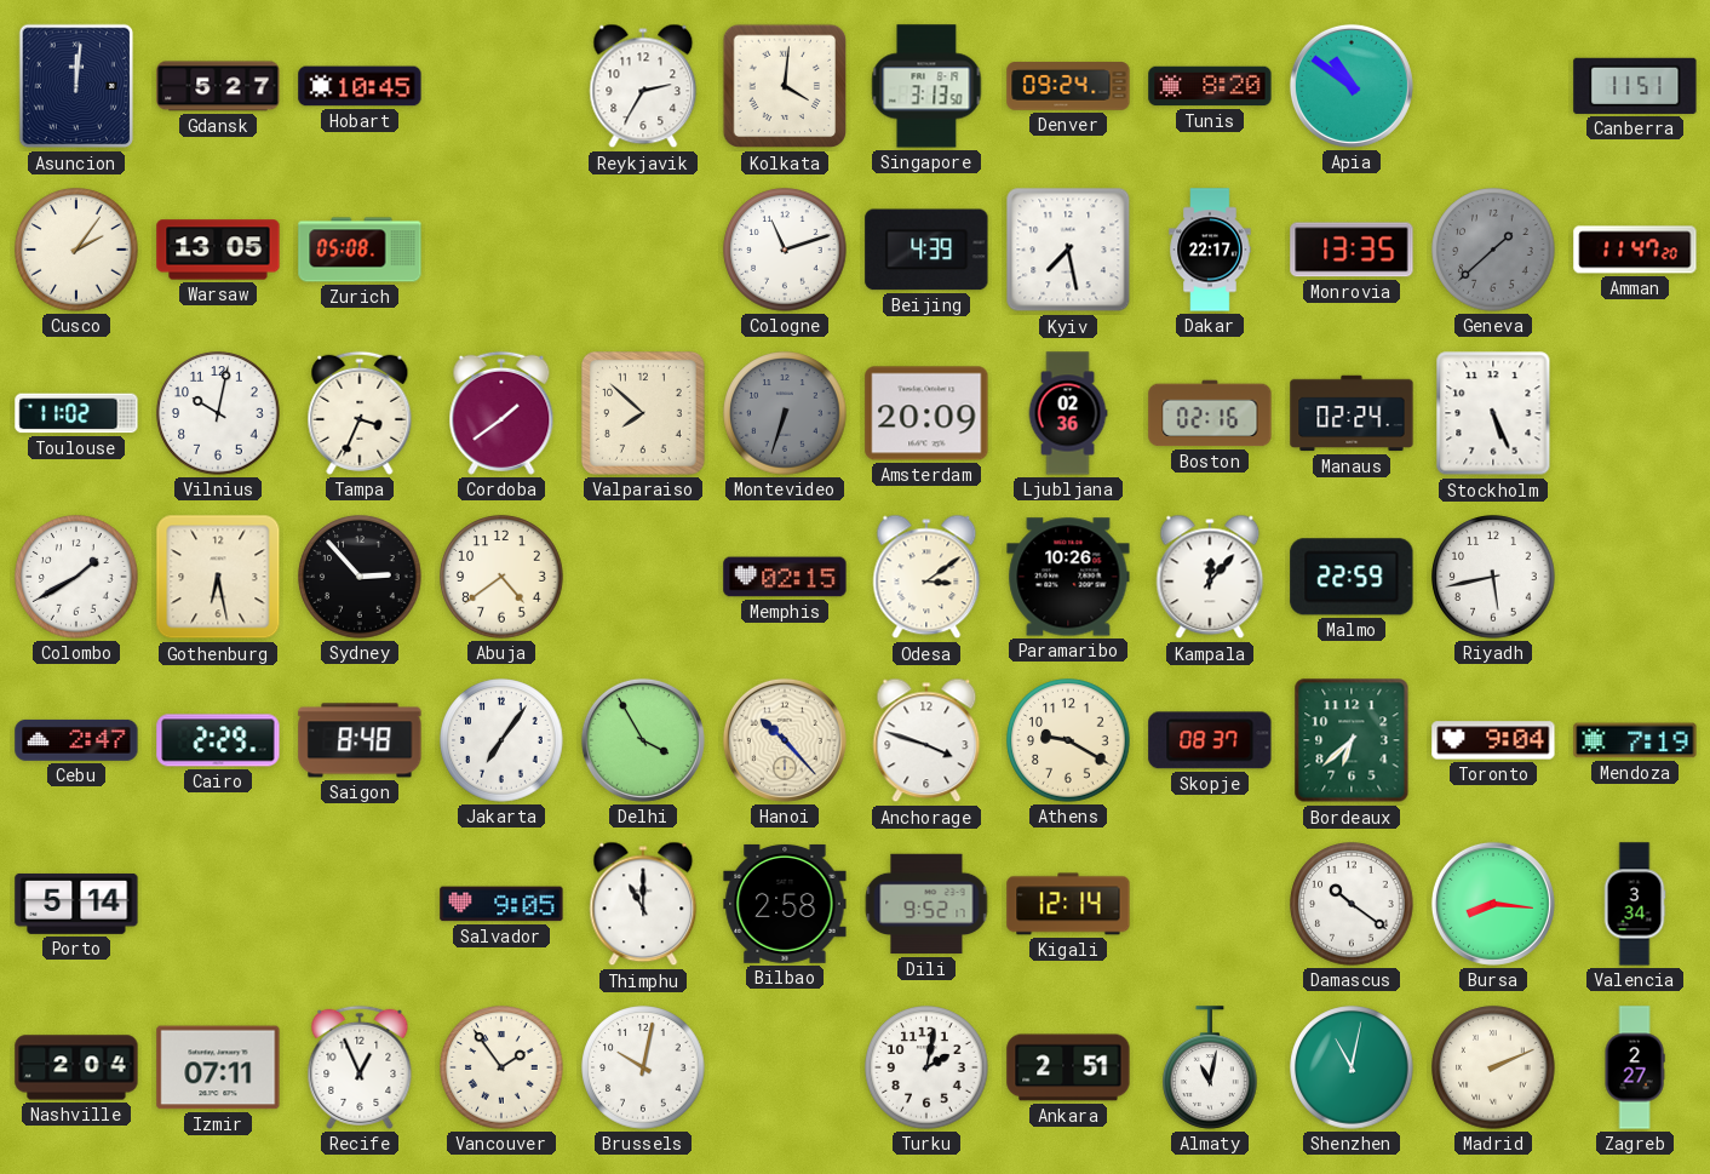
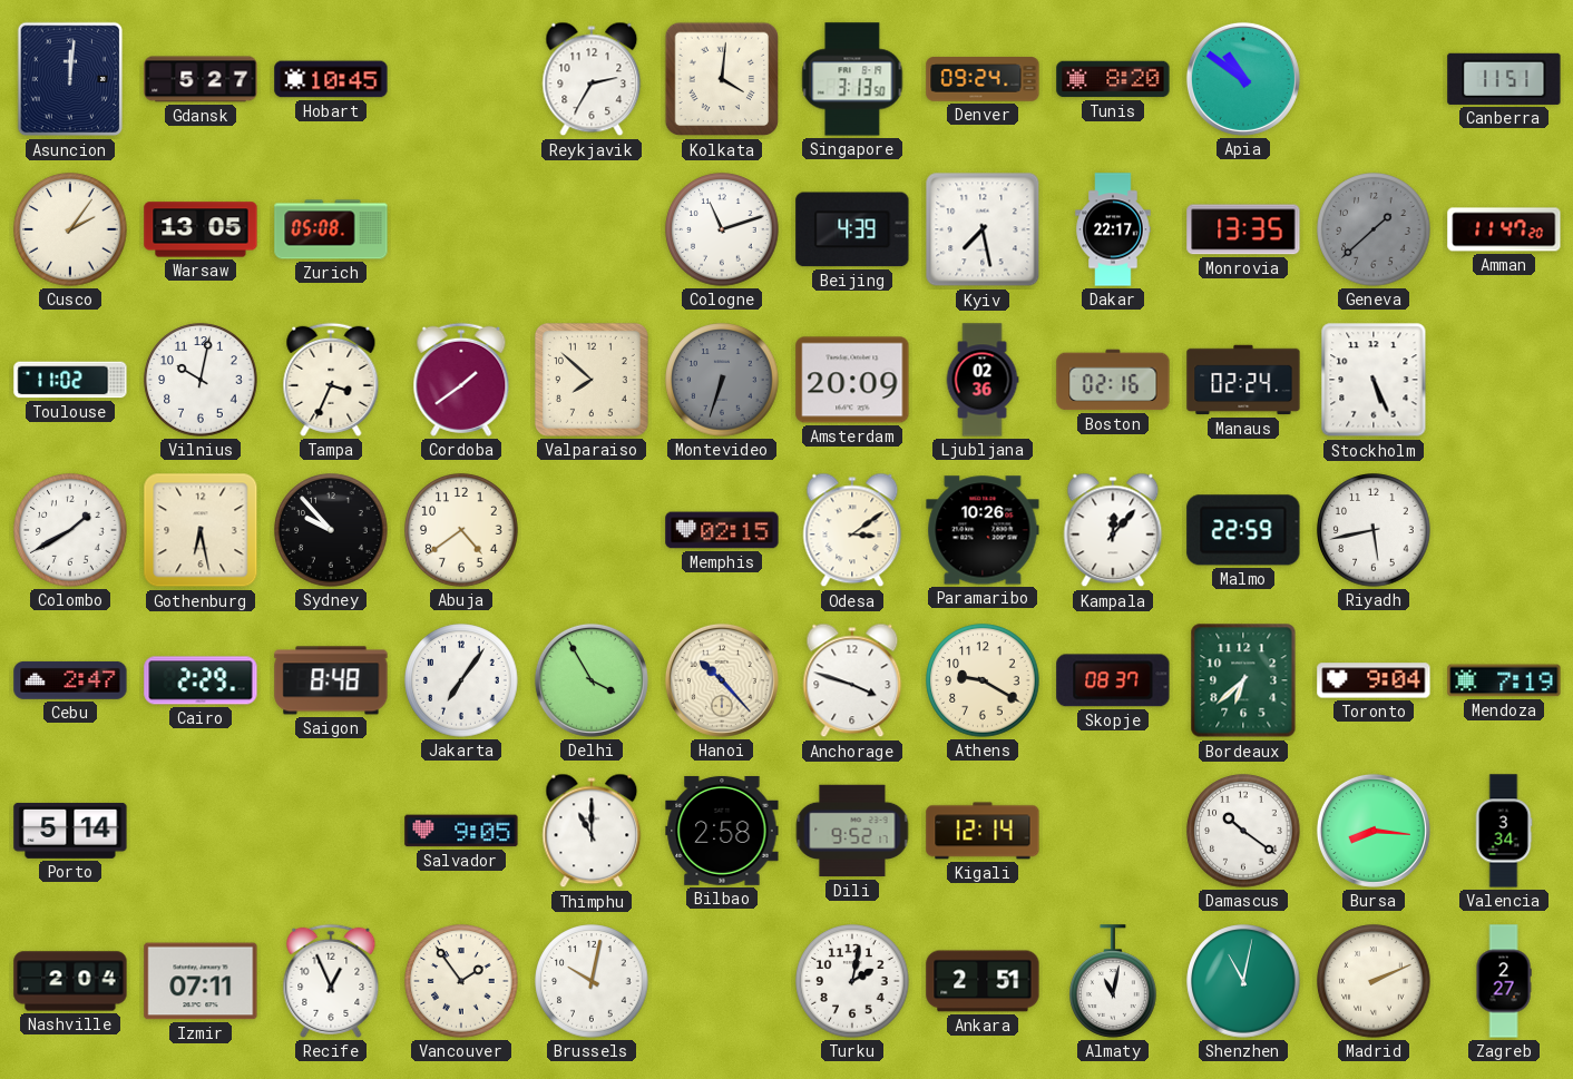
Sydney: 2:53 -> 9:53 (331, 530)
